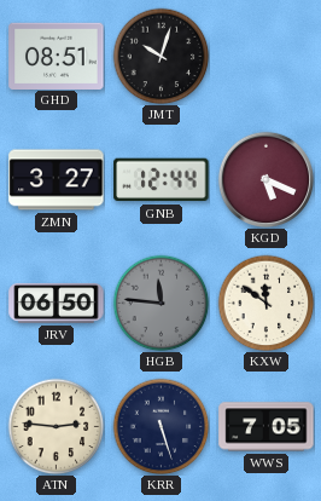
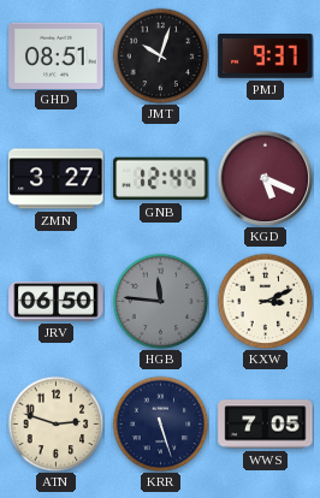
PMJ: none -> 9:37 (266, 57)
KXW: 11:51 -> 3:11 (265, 301)
ATN: 2:46 -> 2:48 (55, 423)
